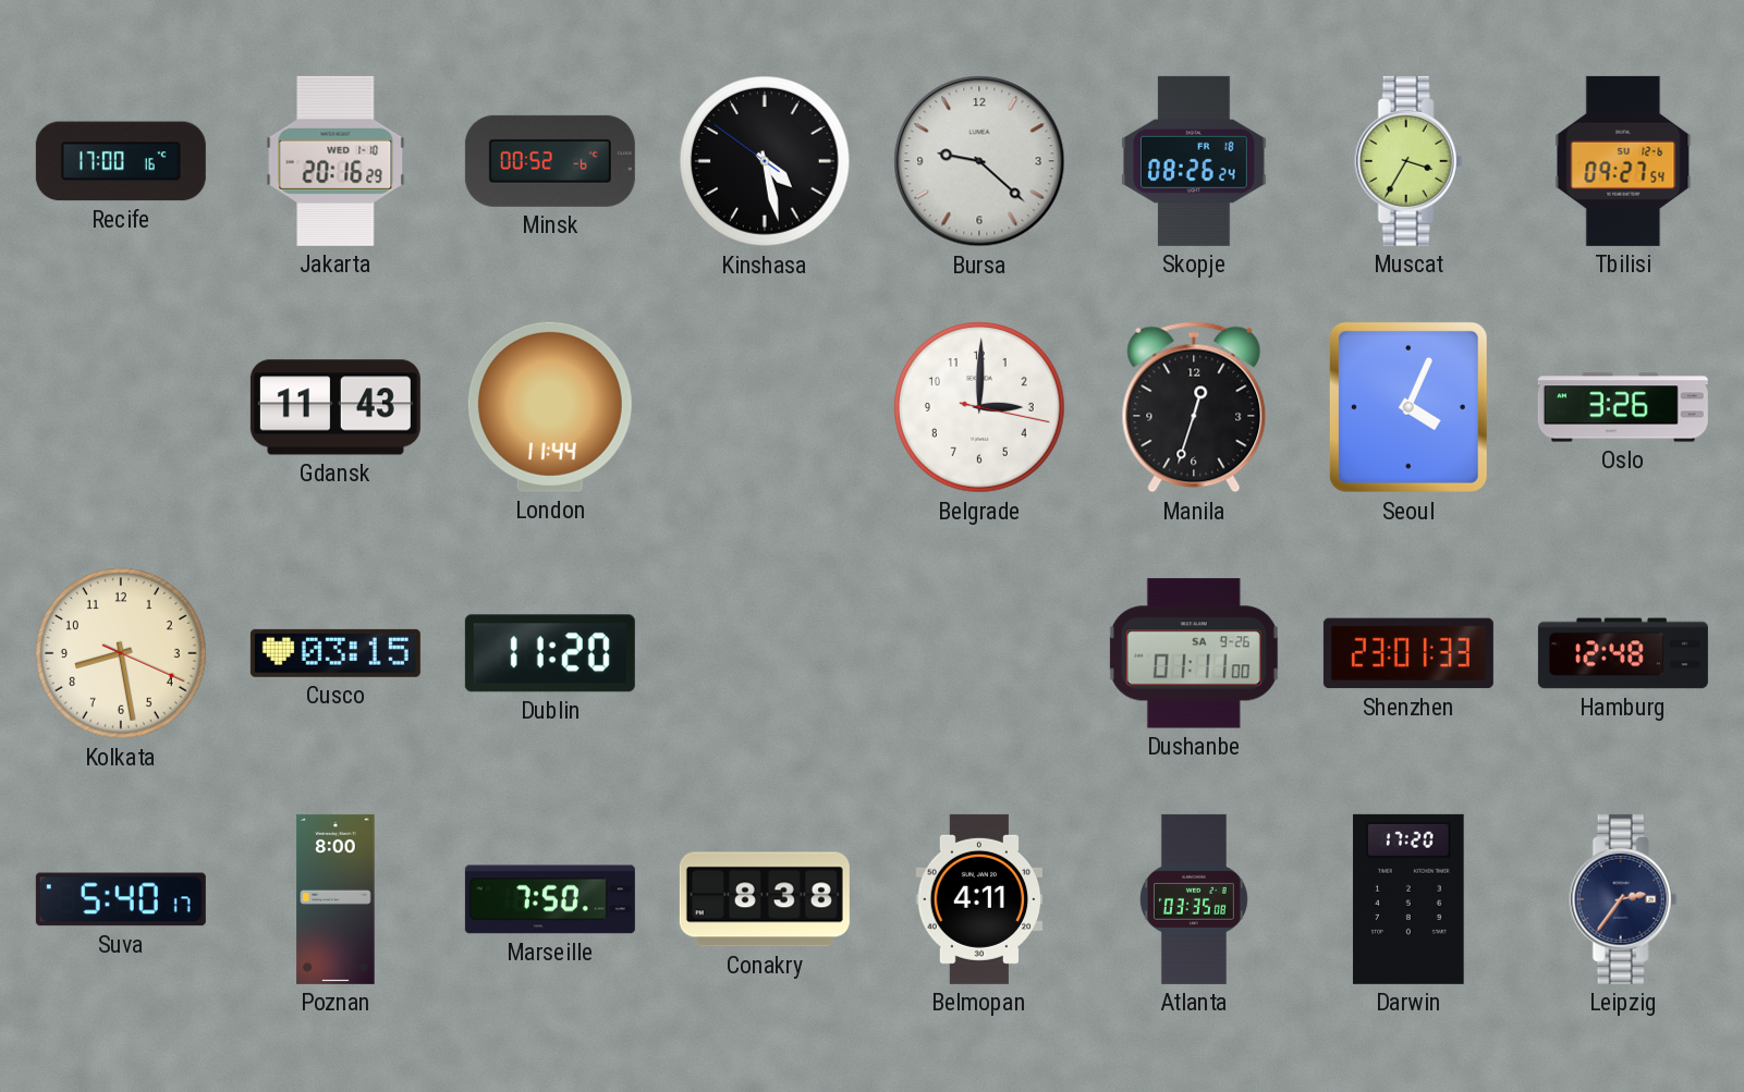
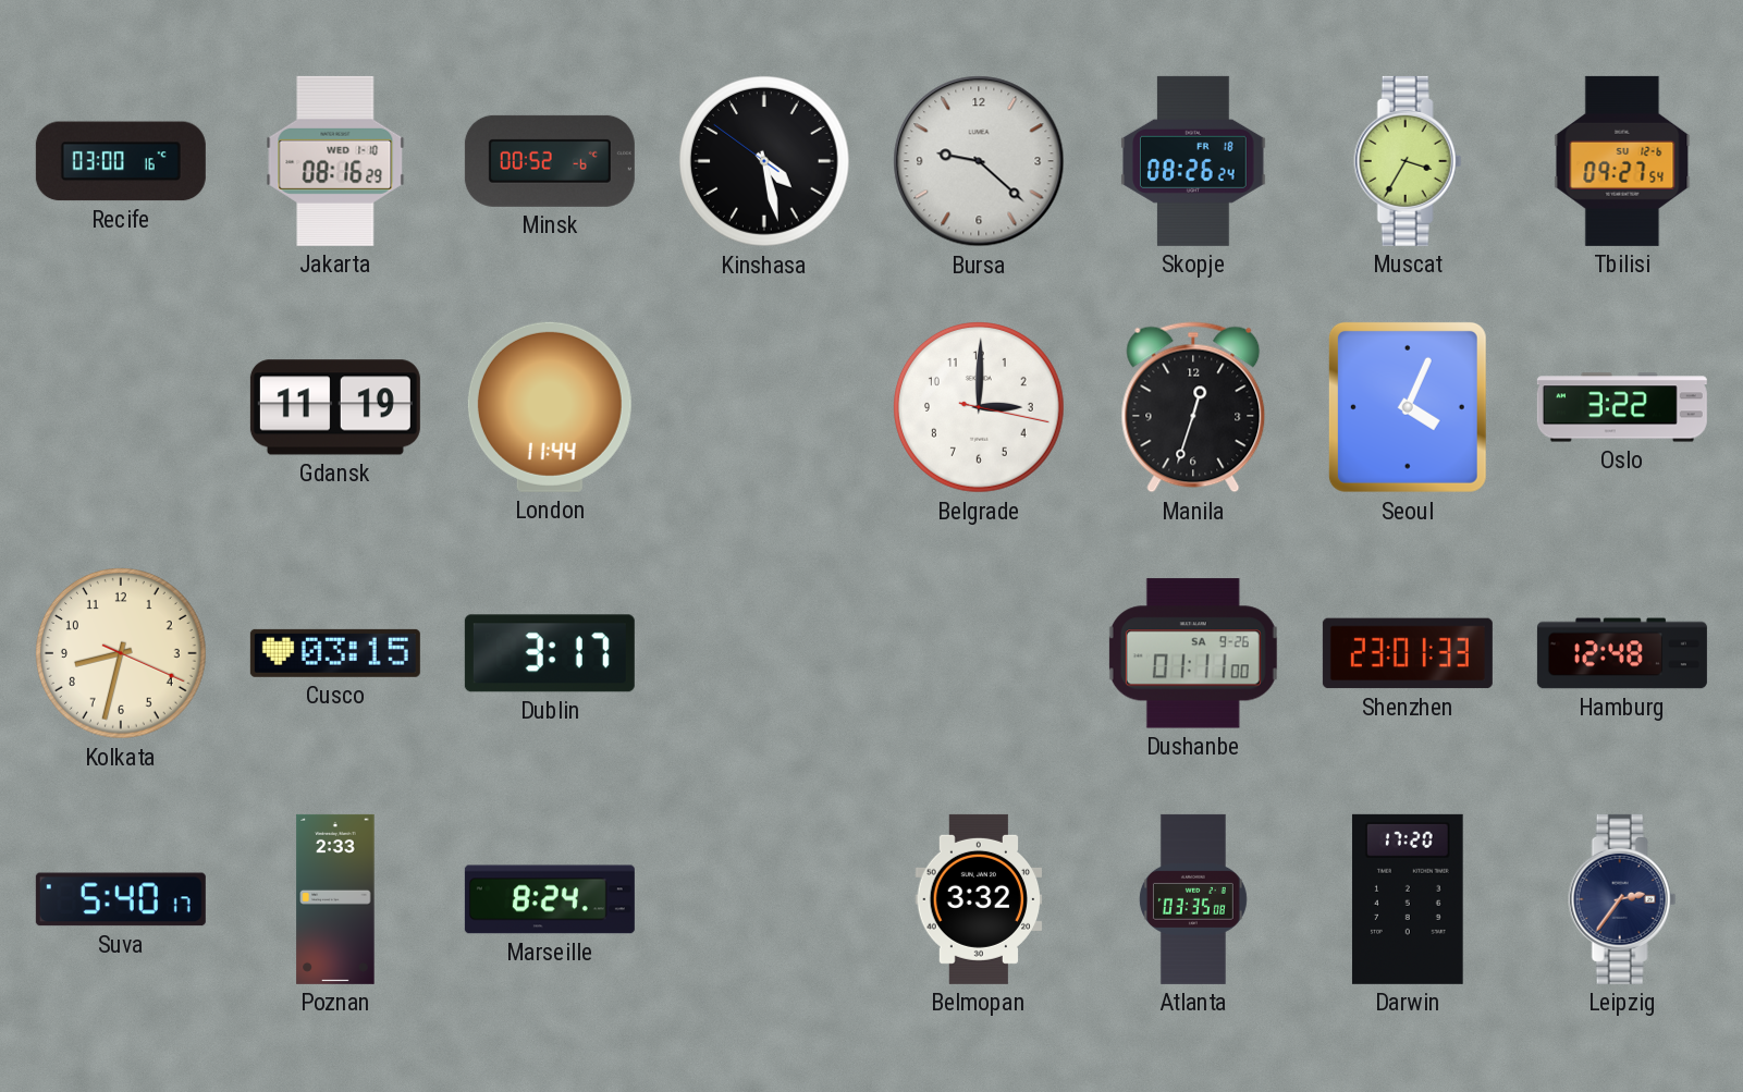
Recife: 17:00 -> 03:00 (121, 161)
Jakarta: 20:16 -> 08:16 (335, 161)
Gdansk: 11:43 -> 11:19 (335, 407)
Oslo: 3:26 -> 3:22 (1622, 407)
Kolkata: 8:28 -> 8:32 (122, 654)
Dublin: 11:20 -> 3:17 (550, 653)
Poznan: 8:00 -> 2:33 (335, 899)
Marseille: 7:50 -> 8:24 (550, 899)
Conakry: 8:38 -> none (765, 899)
Belmopan: 4:11 -> 3:32 (979, 899)
